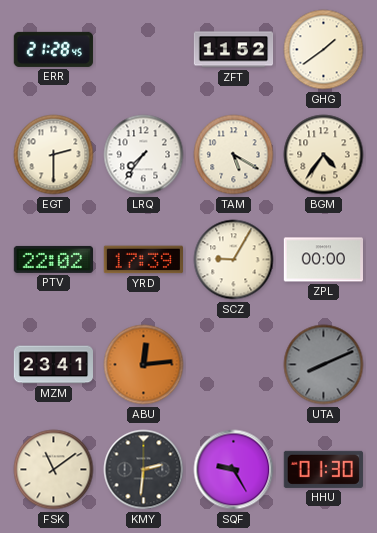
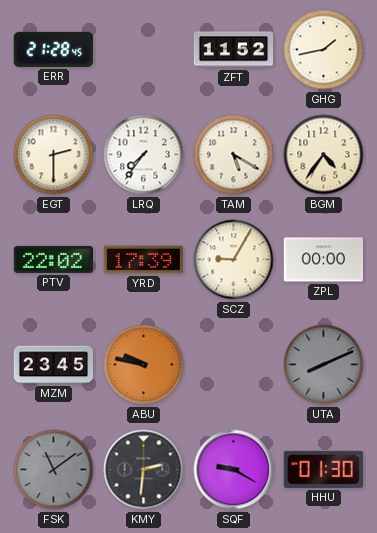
GHG: 1:39 -> 1:43 (324, 50)
MZM: 23:41 -> 23:45 (53, 365)
ABU: 12:14 -> 9:47 (144, 365)
FSK dial: cream -> grey (54, 470)
SQF: 9:25 -> 9:20 (234, 470)
